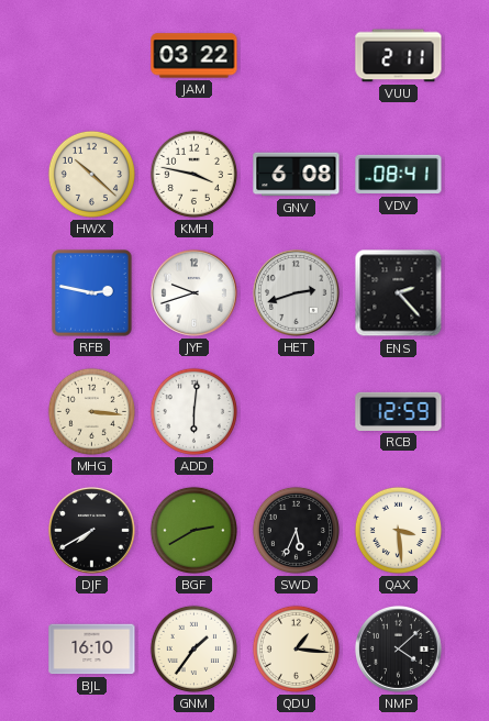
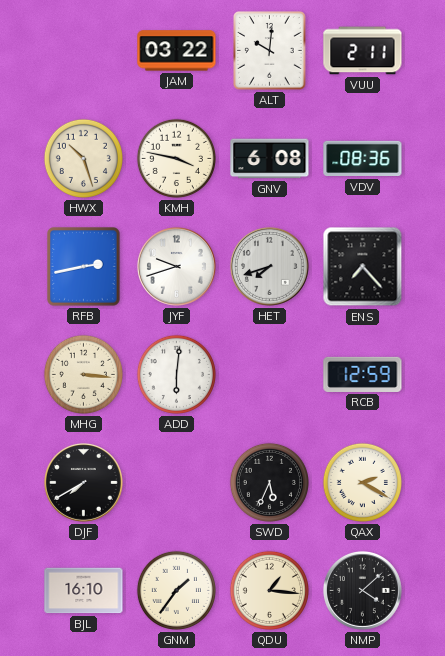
ALT: none -> 10:01 (270, 51)
HWX: 10:22 -> 10:27 (83, 158)
VDV: 08:41 -> 08:36 (363, 159)
RFB: 2:47 -> 2:43 (84, 267)
HET: 2:42 -> 7:42 (269, 266)
ENS: 2:23 -> 7:23 (363, 267)
BGF: 2:40 -> none (193, 530)
QAX: 3:29 -> 2:20 (362, 482)
